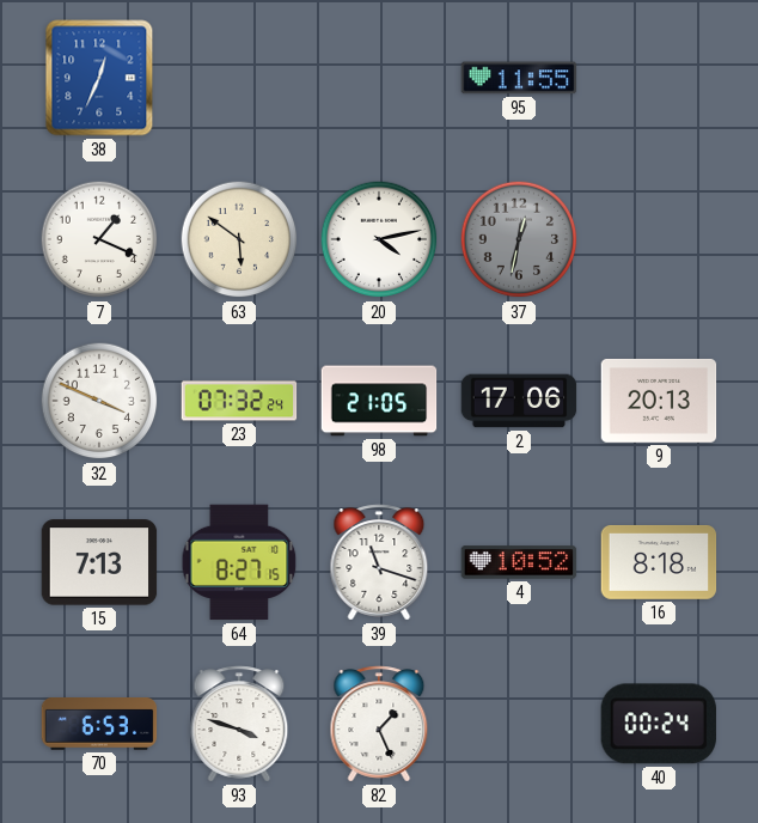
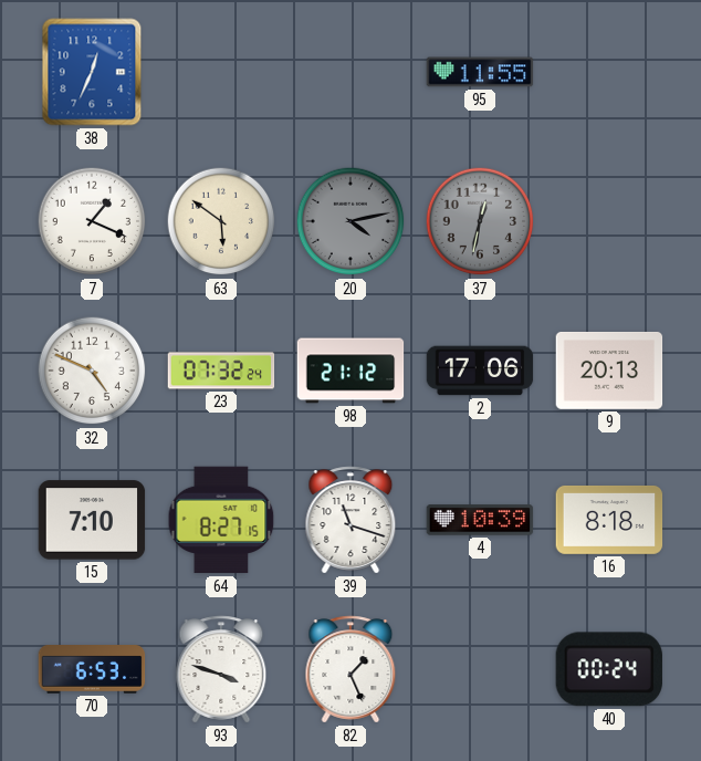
20 dial: white -> grey (350, 221)
32: 3:49 -> 4:49 (92, 371)
98: 21:05 -> 21:12 (350, 371)
15: 7:13 -> 7:10 (92, 520)
4: 10:52 -> 10:39 (480, 520)
